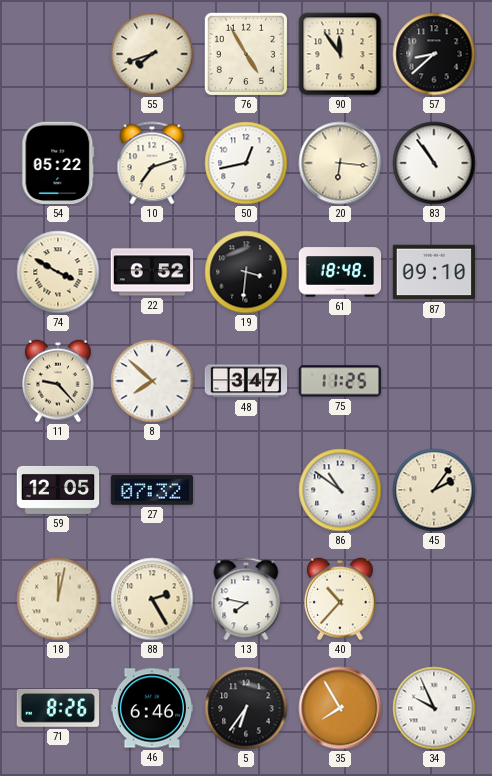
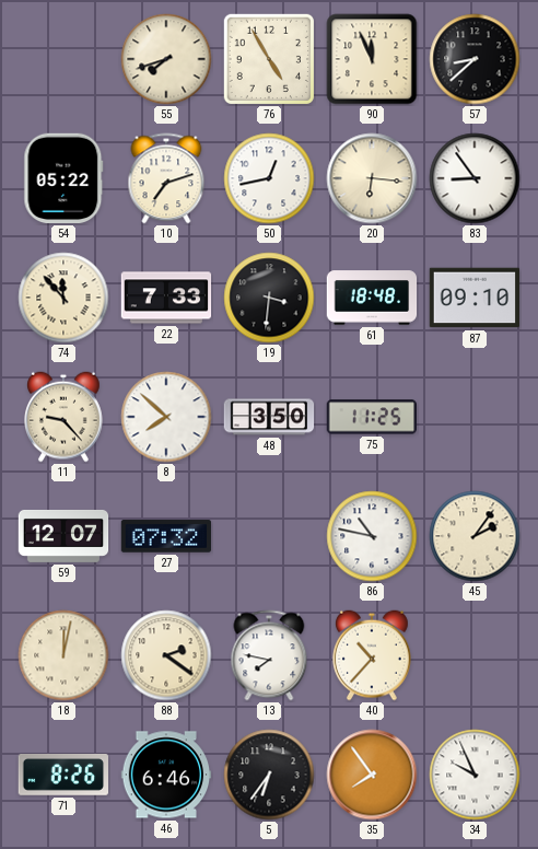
90: 11:54 -> 11:56 (372, 59)
83: 10:54 -> 8:54 (475, 178)
74: 3:50 -> 11:53 (63, 298)
22: 6:52 -> 7:33 (166, 298)
48: 3:47 -> 3:50 (269, 417)
59: 12:05 -> 12:07 (63, 536)
86: 10:51 -> 10:47 (372, 536)
88: 2:25 -> 2:21 (166, 655)
35: 7:55 -> 7:54 (372, 775)
